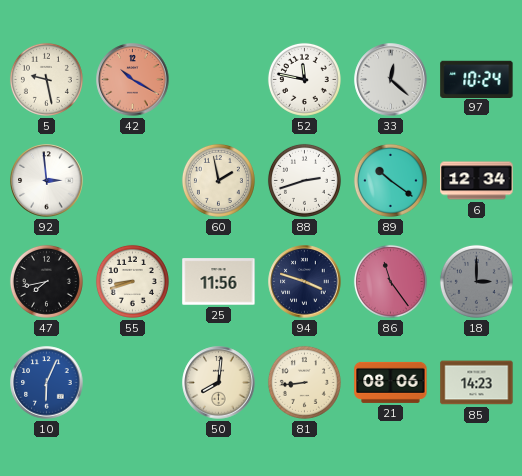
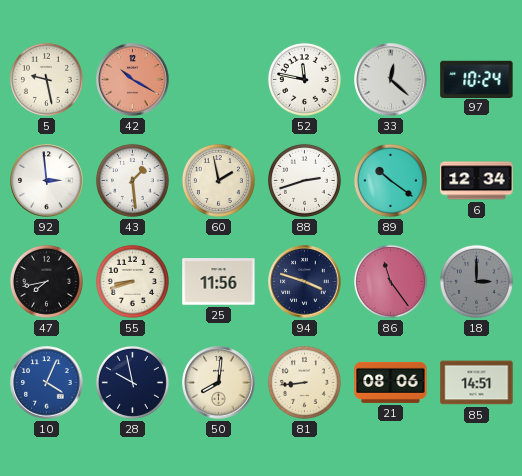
43: none -> 1:29 (132, 180)
10: 6:04 -> 4:04 (47, 383)
28: none -> 9:58 (132, 382)
85: 14:23 -> 14:51 (477, 383)
